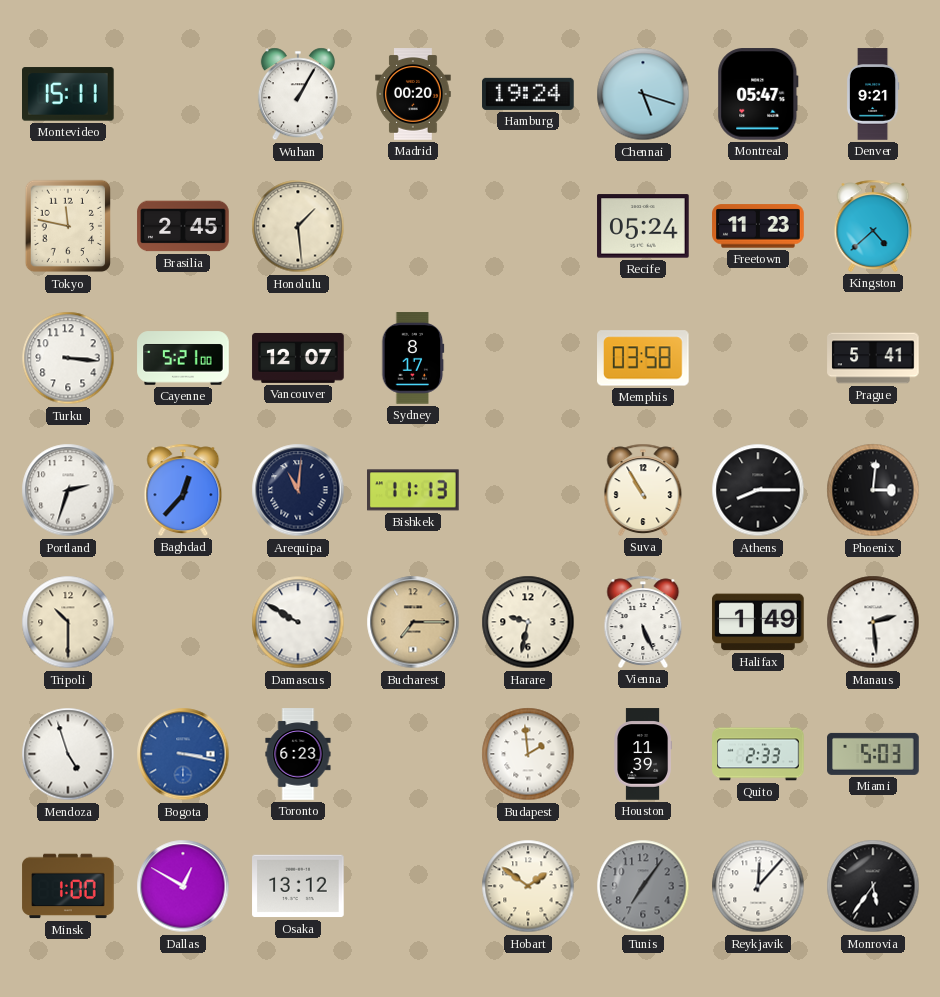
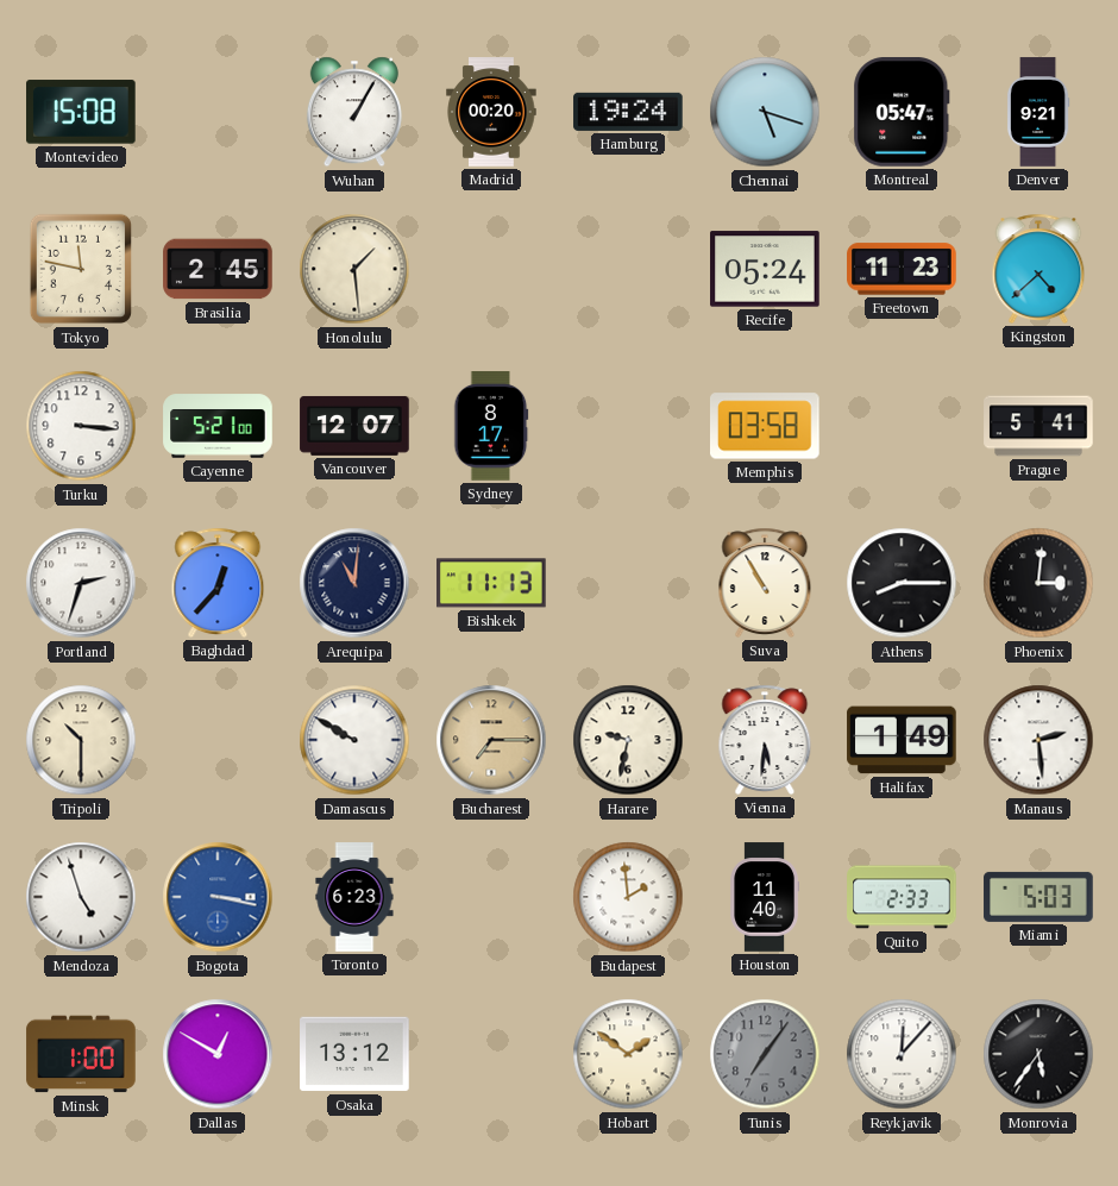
Montevideo: 15:11 -> 15:08 (82, 112)
Vienna: 5:26 -> 5:31 (765, 740)
Houston: 11:39 -> 11:40 (764, 897)
